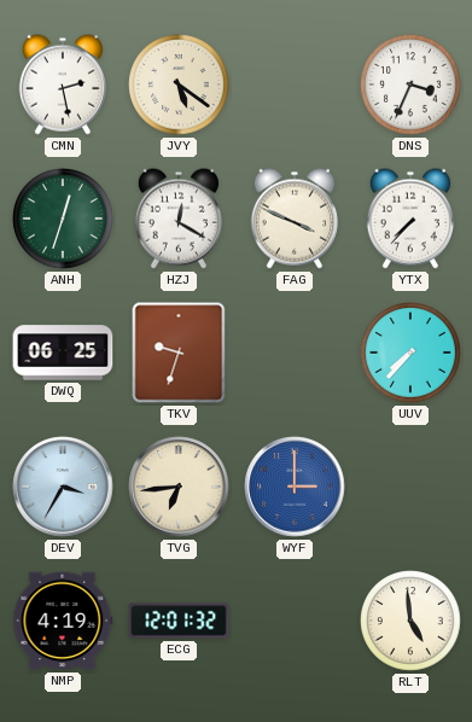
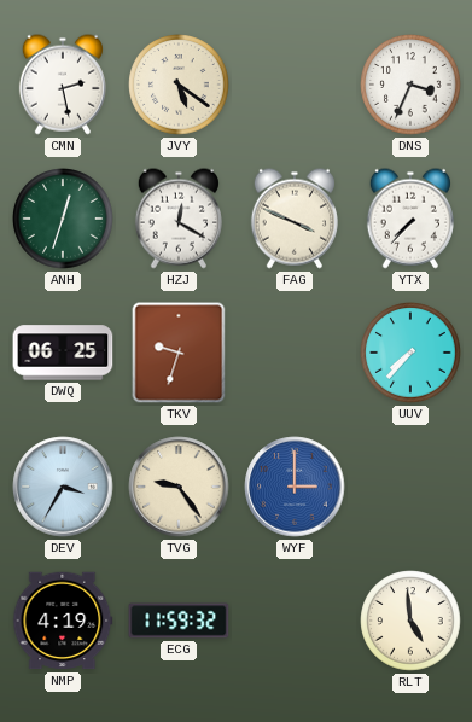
TVG: 6:44 -> 9:24 (179, 487)
ECG: 12:01 -> 11:59 (179, 621)
